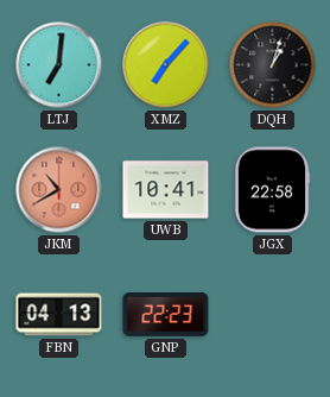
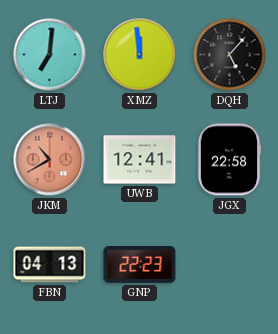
XMZ: 7:07 -> 11:59 (140, 55)
DQH: 1:03 -> 5:07 (230, 55)
UWB: 10:41 -> 12:41 (140, 160)
